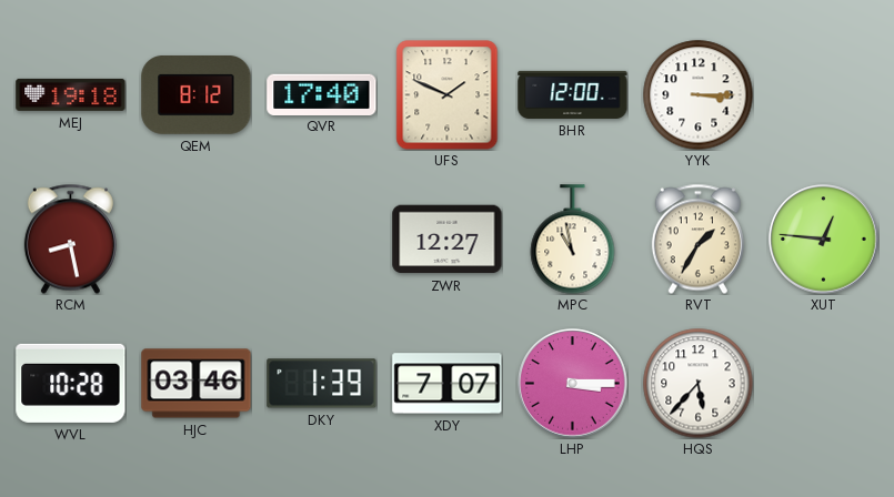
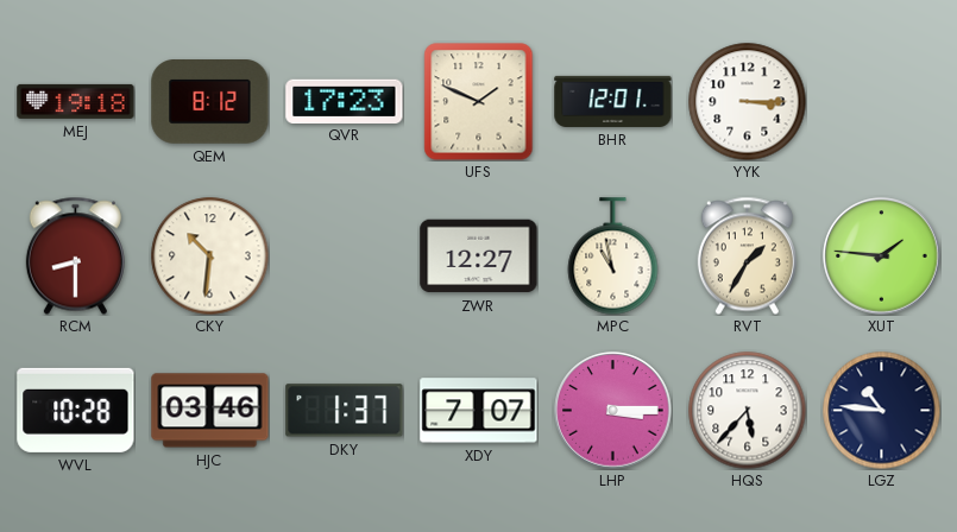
QVR: 17:40 -> 17:23 (345, 101)
BHR: 12:00 -> 12:01 (613, 101)
RCM: 8:28 -> 8:30 (75, 255)
CKY: none -> 10:31 (210, 256)
XUT: 12:46 -> 1:46 (882, 256)
DKY: 1:39 -> 1:37 (345, 411)
LGZ: none -> 10:46 (882, 411)
